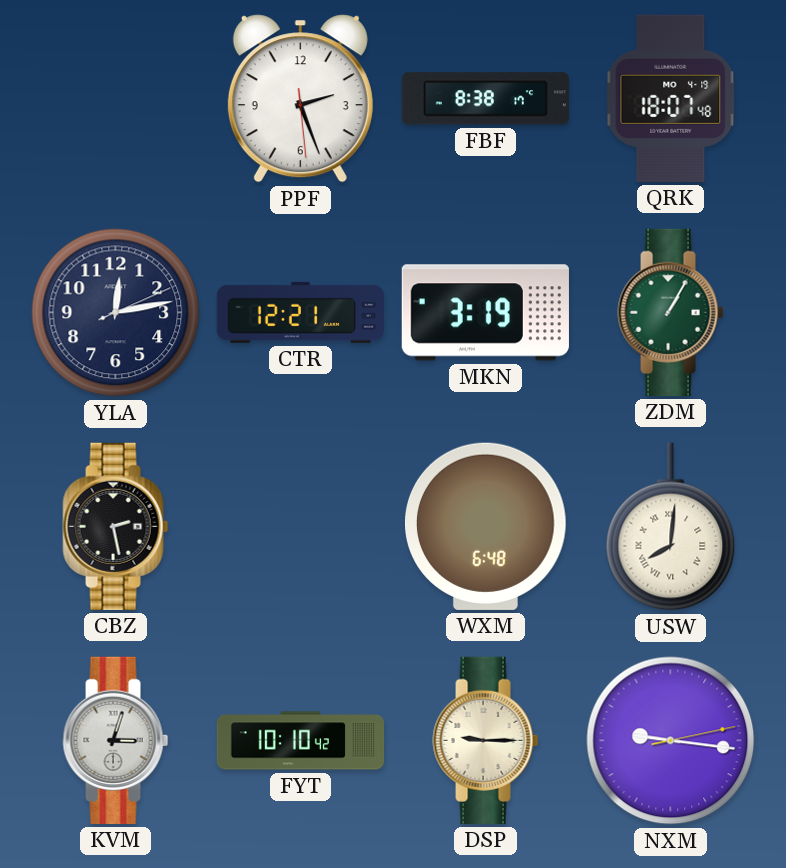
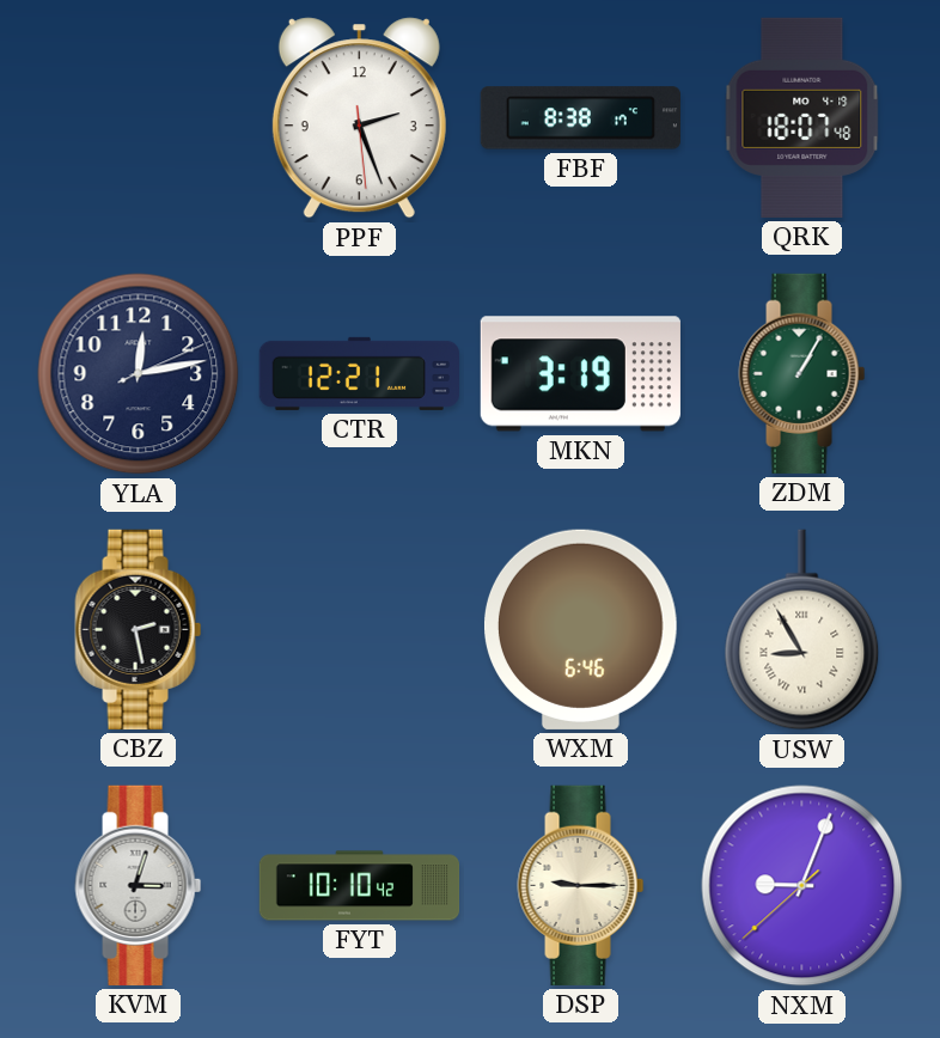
WXM: 6:48 -> 6:46 (580, 629)
USW: 8:01 -> 8:55 (802, 630)
NXM: 9:16 -> 9:03 (802, 886)
